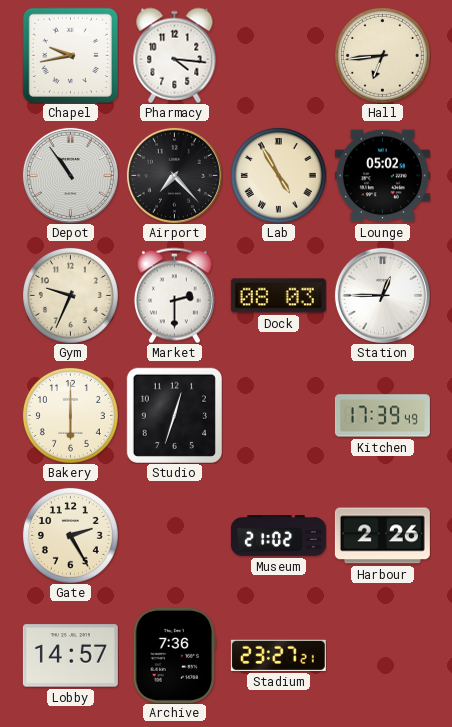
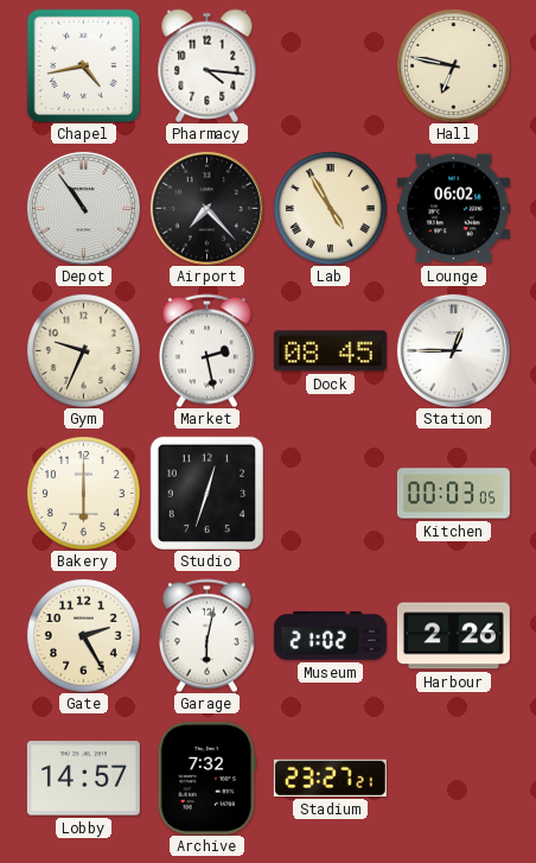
Chapel: 9:43 -> 4:43 (83, 65)
Hall: 6:44 -> 6:47 (453, 65)
Lounge: 05:02 -> 06:02 (453, 209)
Market: 2:30 -> 2:28 (206, 350)
Dock: 08:03 -> 08:45 (330, 351)
Kitchen: 17:39 -> 00:03 (453, 494)
Garage: none -> 6:02 (206, 635)
Archive: 7:36 -> 7:32 (208, 778)
